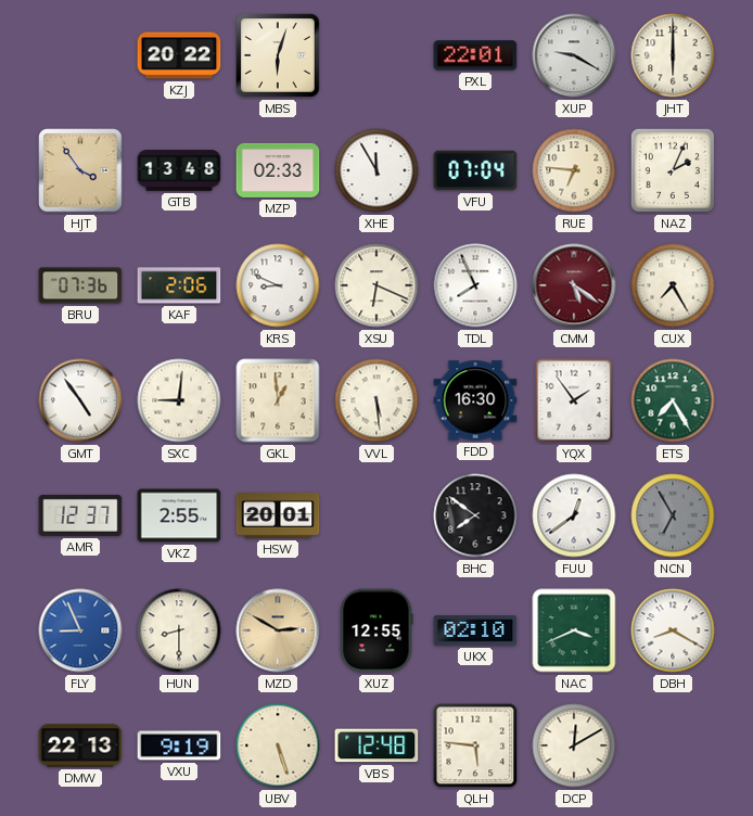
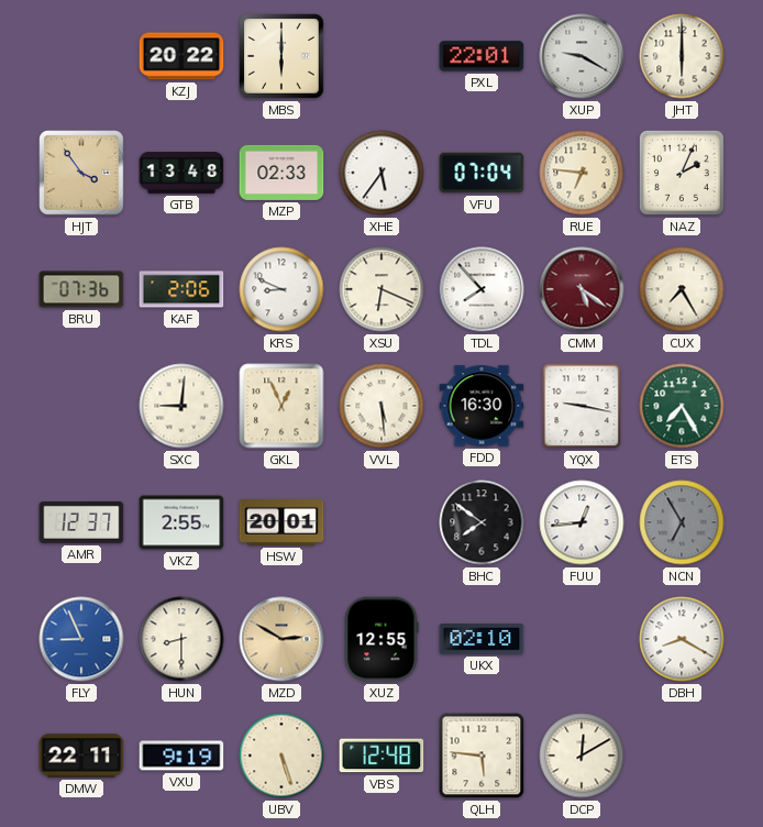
MBS: 6:03 -> 6:00 (281, 56)
XHE: 11:55 -> 5:36 (381, 173)
TDL: 7:56 -> 7:53 (482, 289)
GMT: 4:54 -> none (80, 400)
GKL: 12:59 -> 12:56 (281, 406)
YQX: 1:54 -> 9:17 (582, 406)
FUU: 12:39 -> 12:44 (582, 522)
NAC: 3:41 -> none (574, 630)
DMW: 22:13 -> 22:11 (81, 756)
